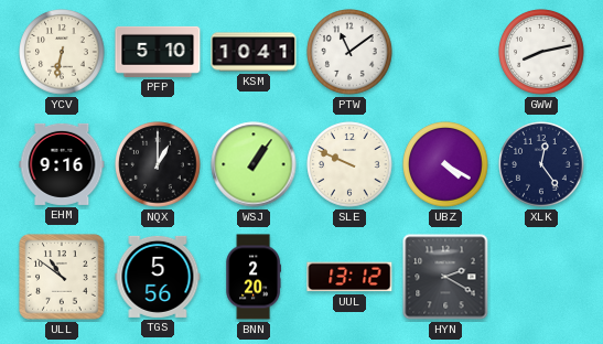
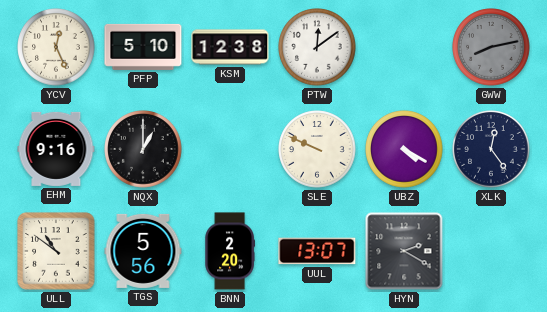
YCV: 6:32 -> 12:26 (56, 47)
KSM: 10:41 -> 12:38 (230, 47)
PTW: 11:09 -> 12:09 (317, 47)
GWW dial: white -> grey (491, 47)
WSJ: 1:06 -> none (254, 164)
UUL: 13:12 -> 13:07 (317, 251)
